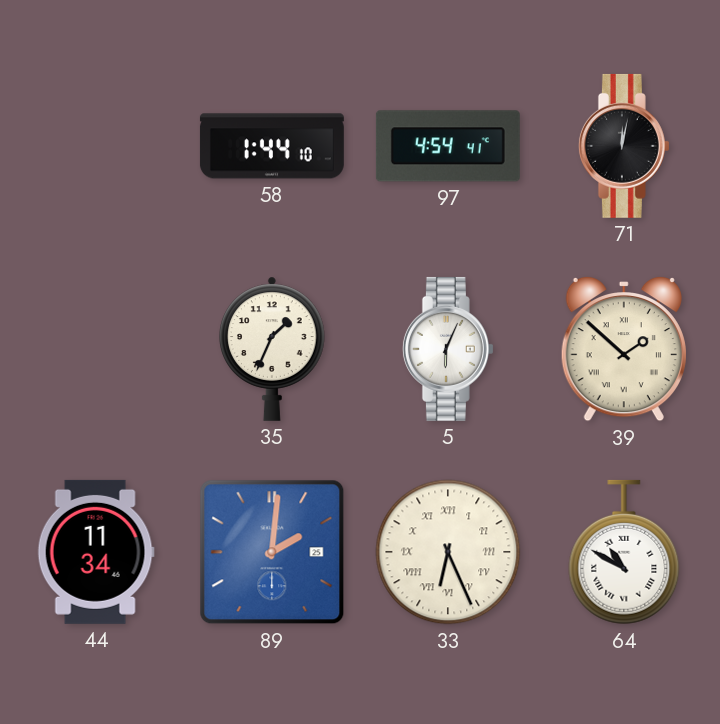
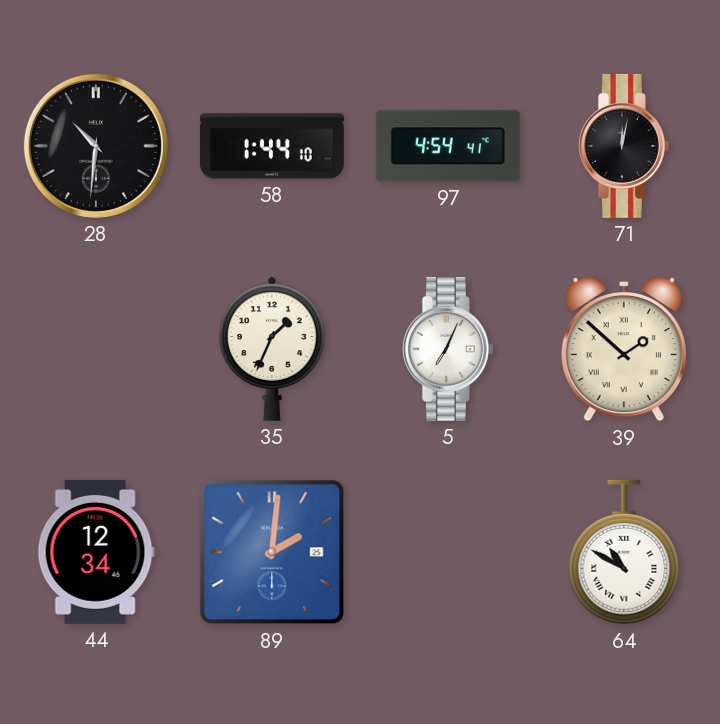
28: none -> 10:31 (96, 146)
5: 6:04 -> 7:04 (448, 349)
44: 11:34 -> 12:34 (96, 552)
33: 6:26 -> none (448, 552)
